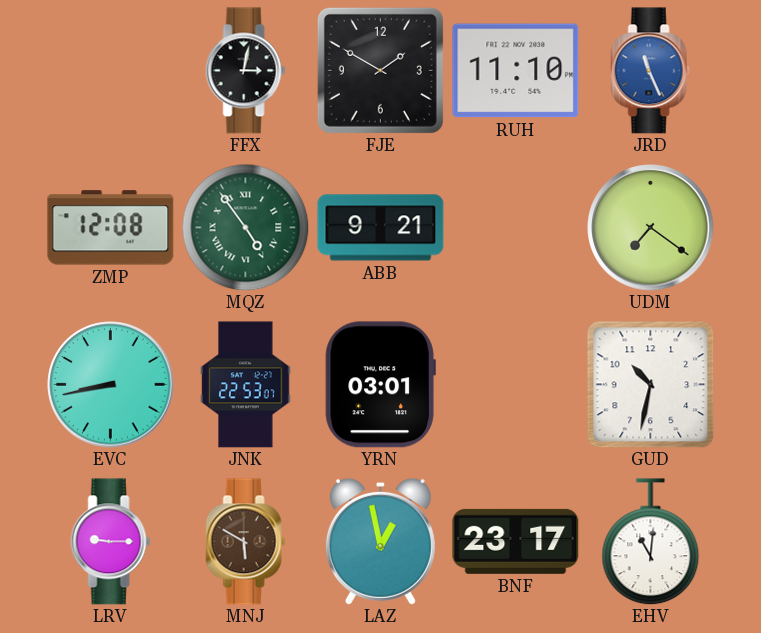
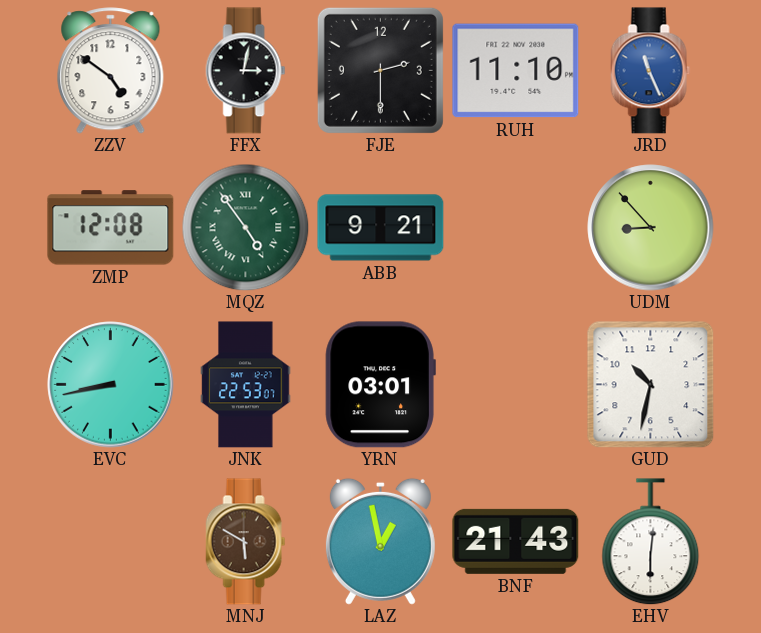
ZZV: none -> 4:51 (111, 71)
FJE: 1:50 -> 2:30 (380, 70)
UDM: 7:21 -> 8:53 (651, 228)
LRV: 9:15 -> none (111, 542)
BNF: 23:17 -> 21:43 (516, 541)
EHV: 11:01 -> 6:01 (651, 542)
